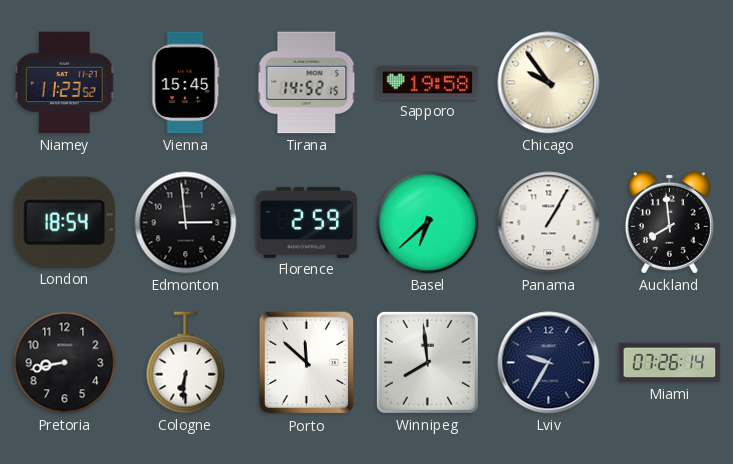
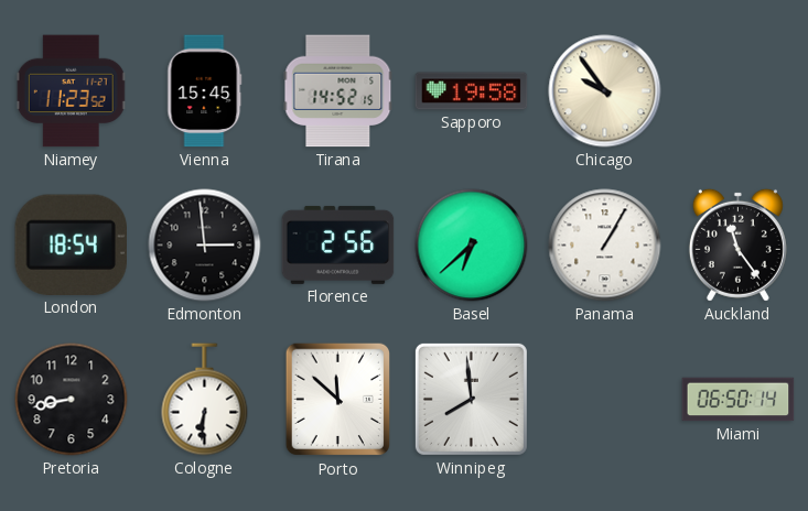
Florence: 2:59 -> 2:56 (338, 244)
Auckland: 7:59 -> 11:24 (737, 244)
Lviv: 9:35 -> none (549, 363)
Miami: 07:26 -> 06:50 (739, 400)
